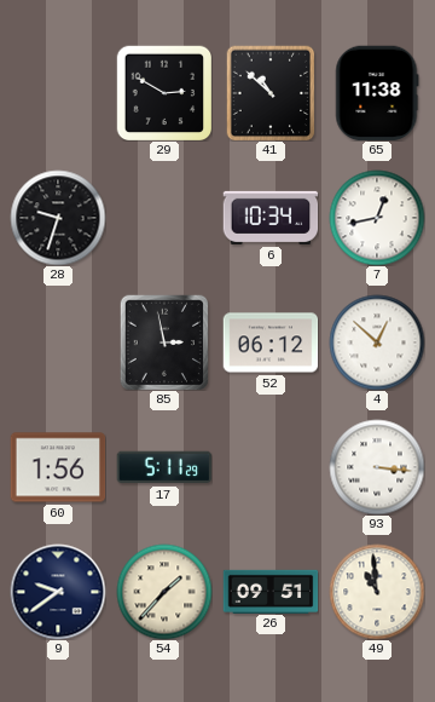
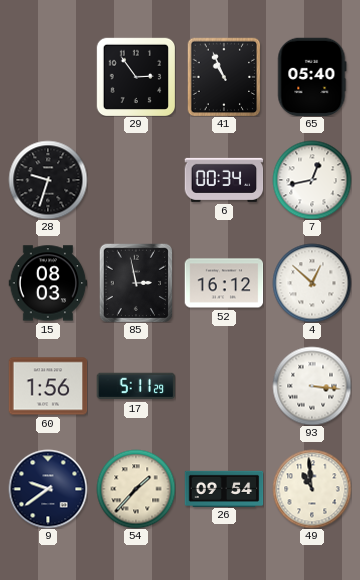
29: 2:50 -> 2:54 (136, 77)
41: 10:52 -> 10:56 (224, 77)
65: 11:38 -> 05:40 (312, 77)
6: 10:34 -> 00:34 (224, 180)
15: none -> 08:03 (48, 283)
52: 06:12 -> 16:12 (224, 283)
26: 09:51 -> 09:54 (224, 488)
